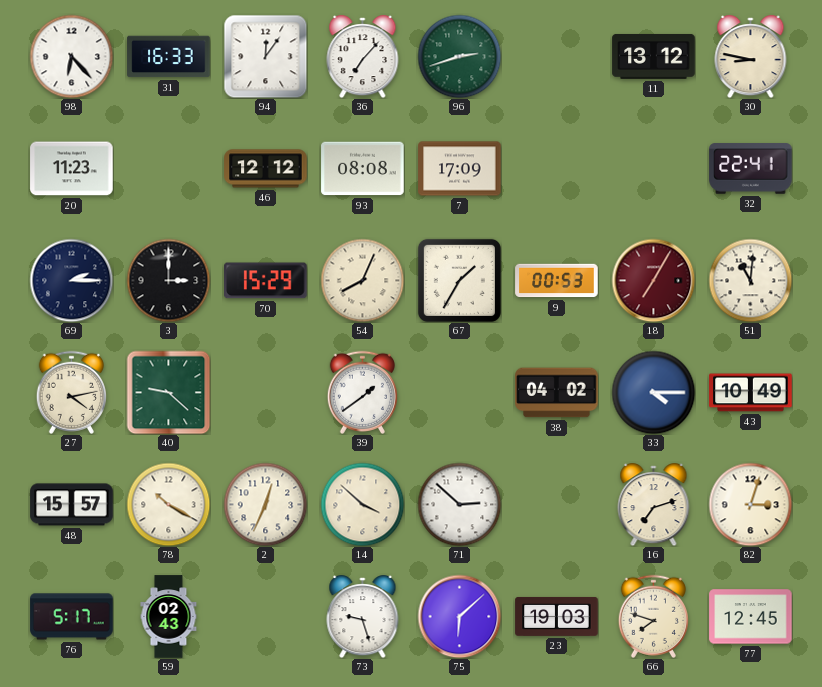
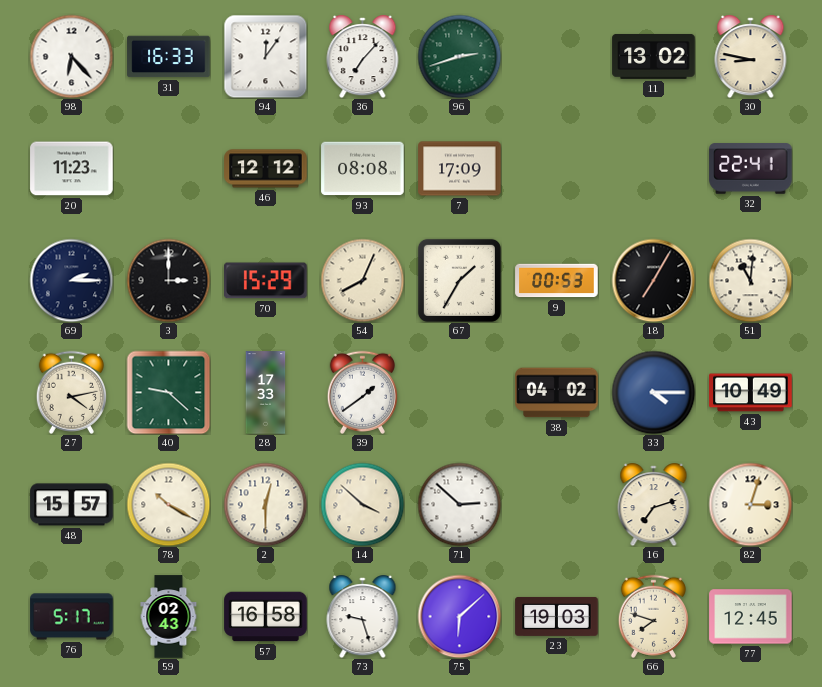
11: 13:12 -> 13:02 (654, 56)
18 dial: burgundy -> black (653, 280)
28: none -> 17:33 (266, 393)
2: 12:34 -> 12:30 (265, 504)
57: none -> 16:58 (266, 617)
